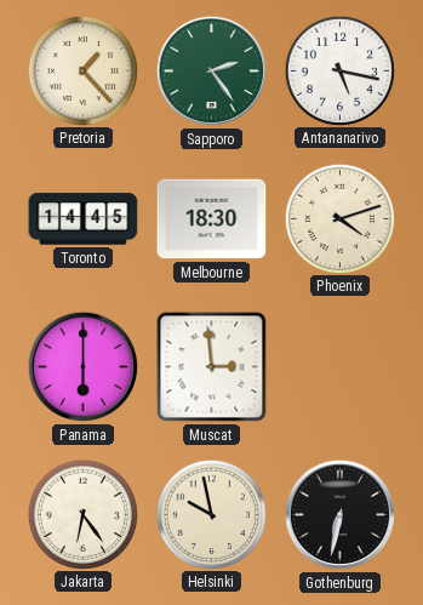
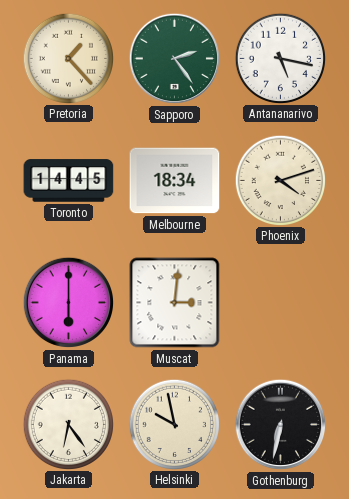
Melbourne: 18:30 -> 18:34 (175, 181)
Muscat: 2:59 -> 3:01 (175, 303)
